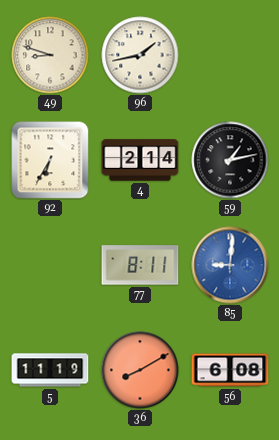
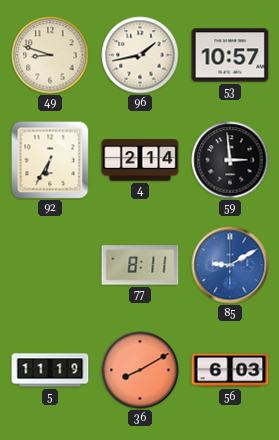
53: none -> 10:57 (230, 55)
59: 1:13 -> 2:59 (230, 160)
85: 9:01 -> 9:10 (230, 265)
56: 6:08 -> 6:03 (230, 370)
